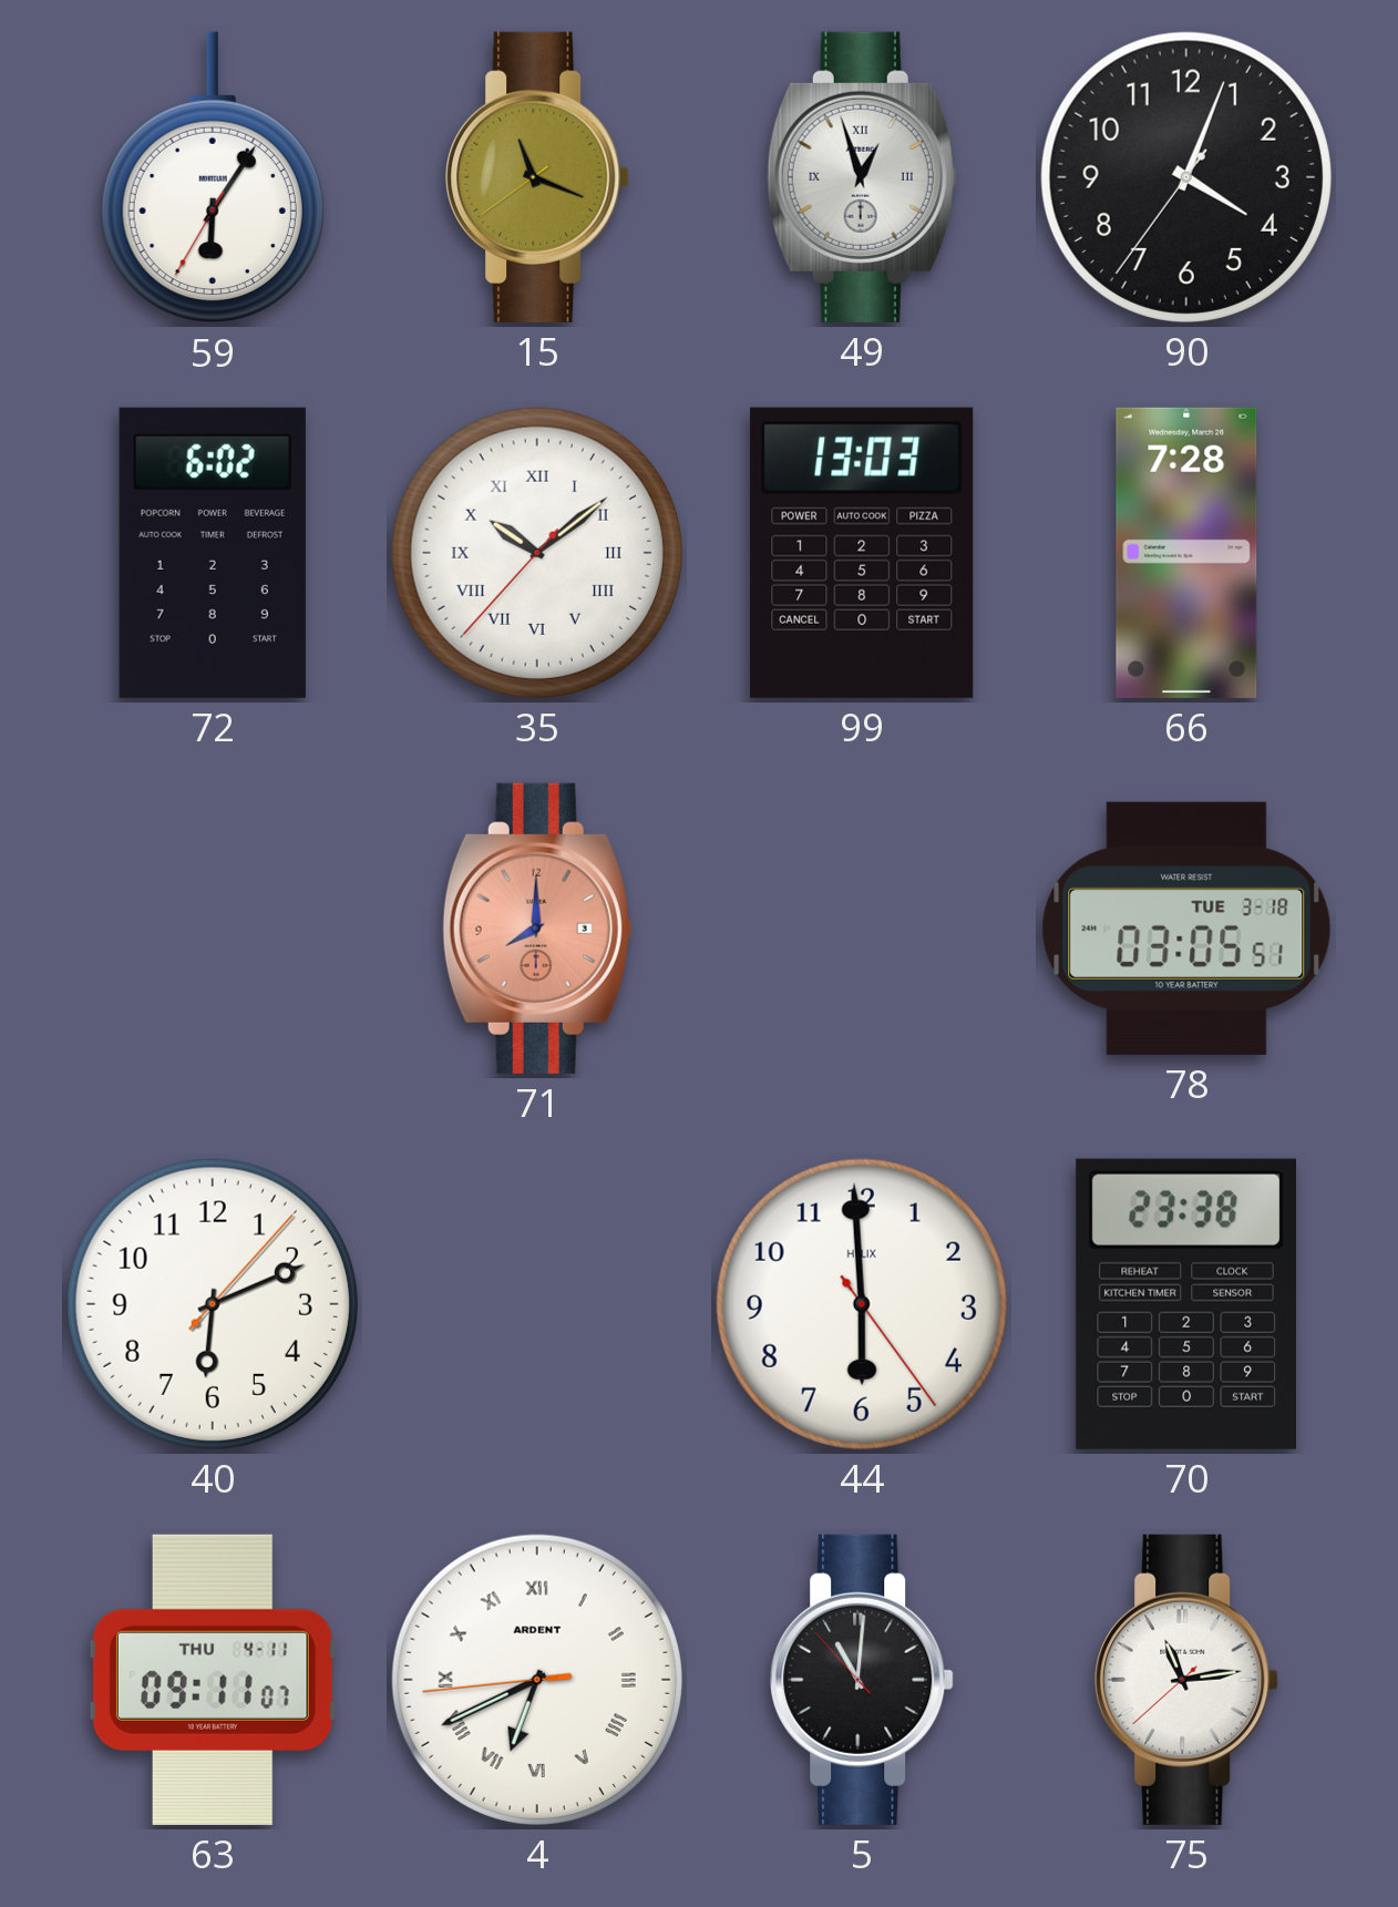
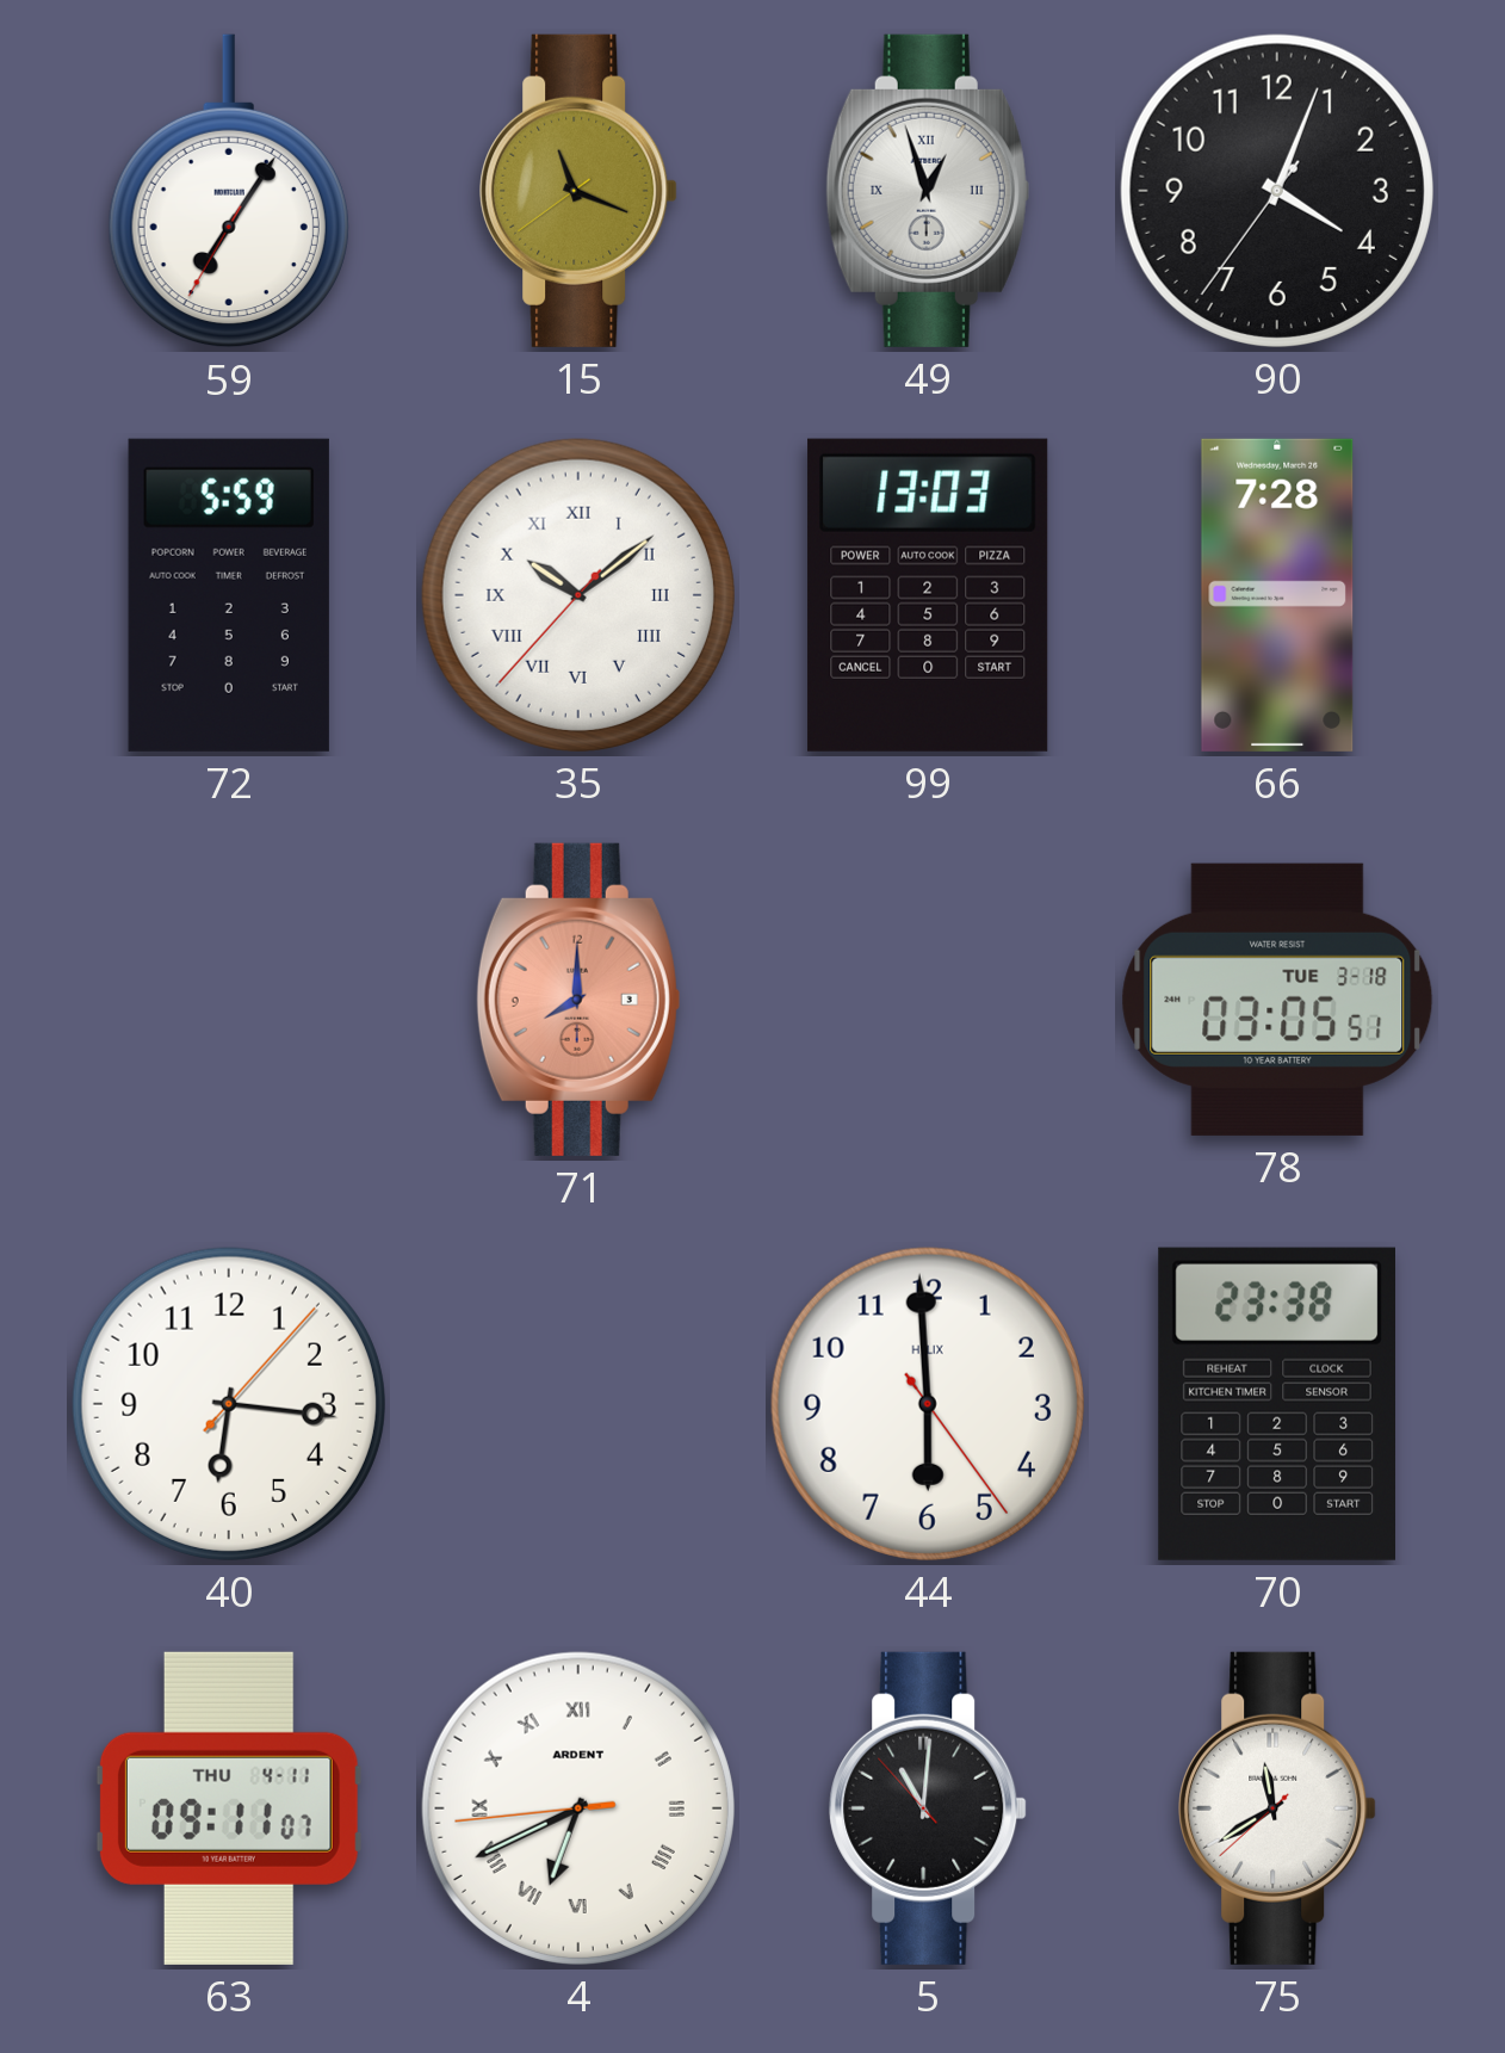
59: 6:05 -> 7:05 (229, 191)
72: 6:02 -> 5:59 (229, 595)
40: 6:11 -> 6:16 (229, 1404)
75: 11:13 -> 11:39 (1277, 1808)
